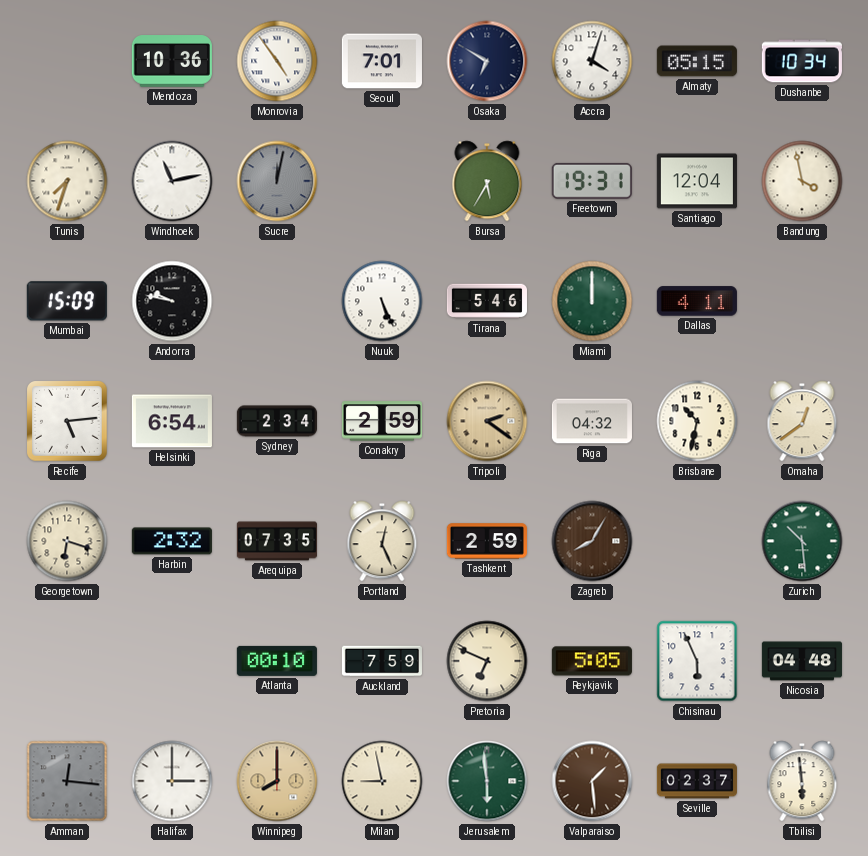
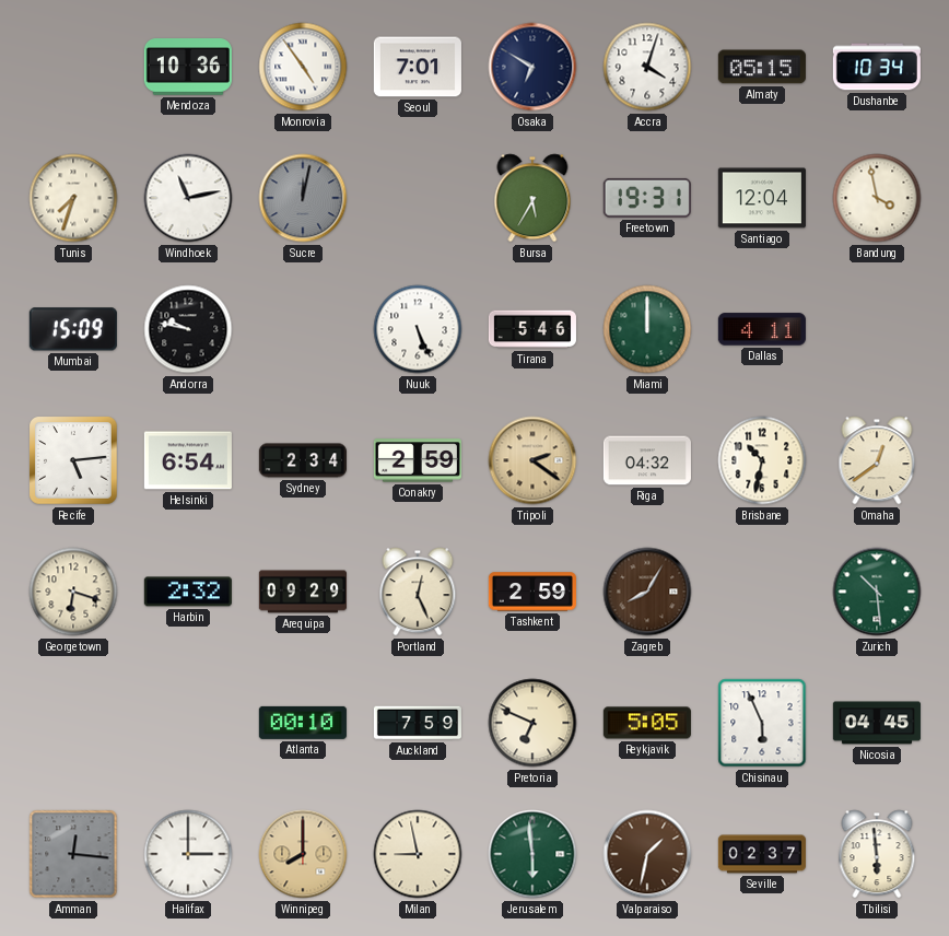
Arequipa: 07:35 -> 09:29 (303, 592)
Nicosia: 04:48 -> 04:45 (877, 723)
Valparaiso: 1:29 -> 1:32 (647, 854)
